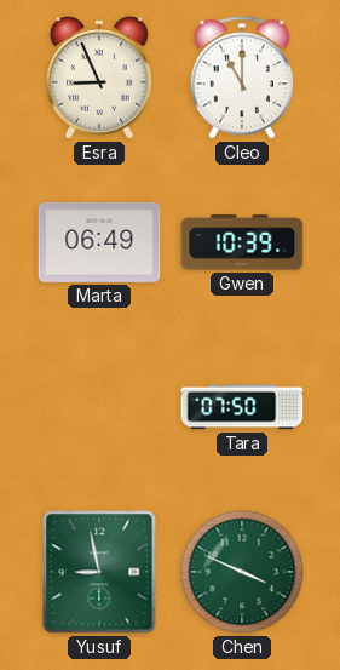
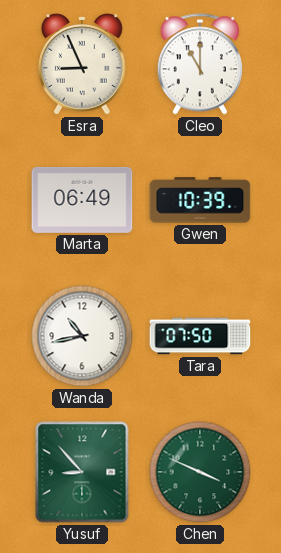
Wanda: none -> 10:43 (82, 336)
Yusuf: 8:58 -> 8:53 (82, 472)
